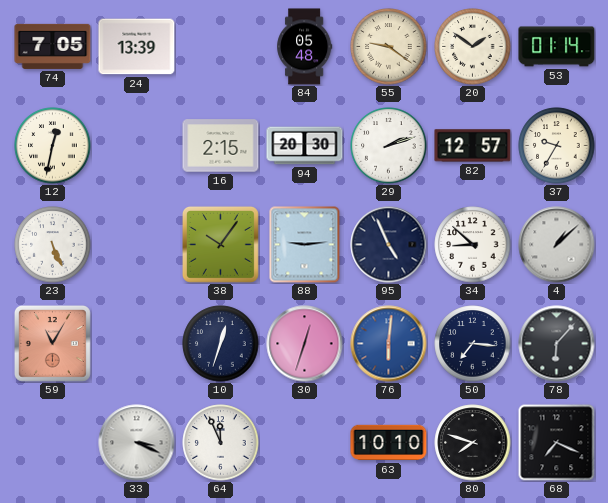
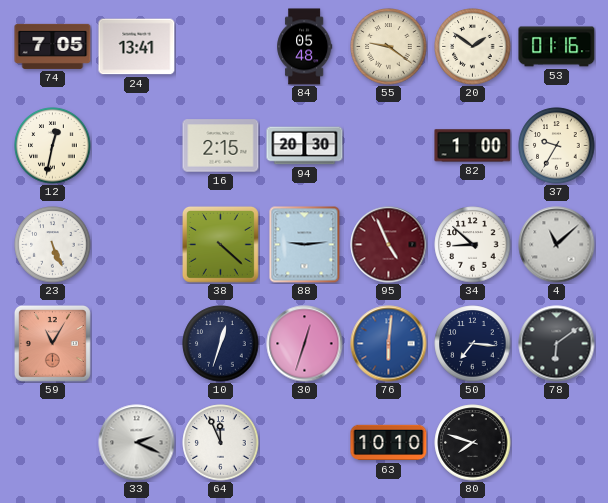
24: 13:39 -> 13:41 (137, 47)
53: 01:14 -> 01:16 (557, 47)
29: 2:12 -> none (389, 146)
82: 12:57 -> 1:00 (473, 146)
38: 10:06 -> 4:22 (220, 244)
95 dial: navy -> burgundy (389, 245)
4: 1:08 -> 11:08 (557, 245)
78: 6:07 -> 6:09 (557, 344)
33: 3:19 -> 2:19 (137, 443)
68: 7:19 -> none (557, 443)
